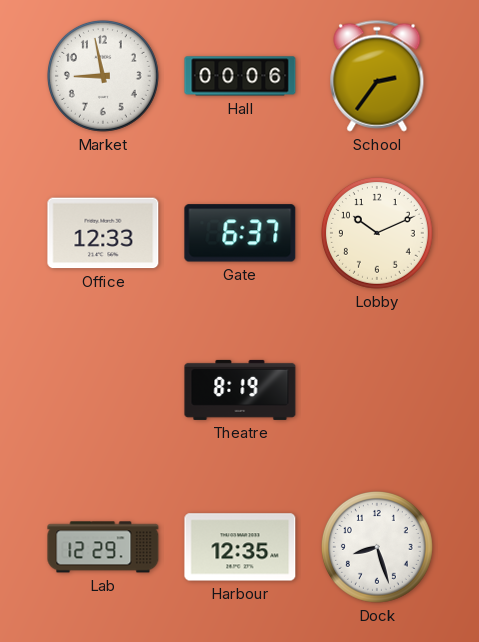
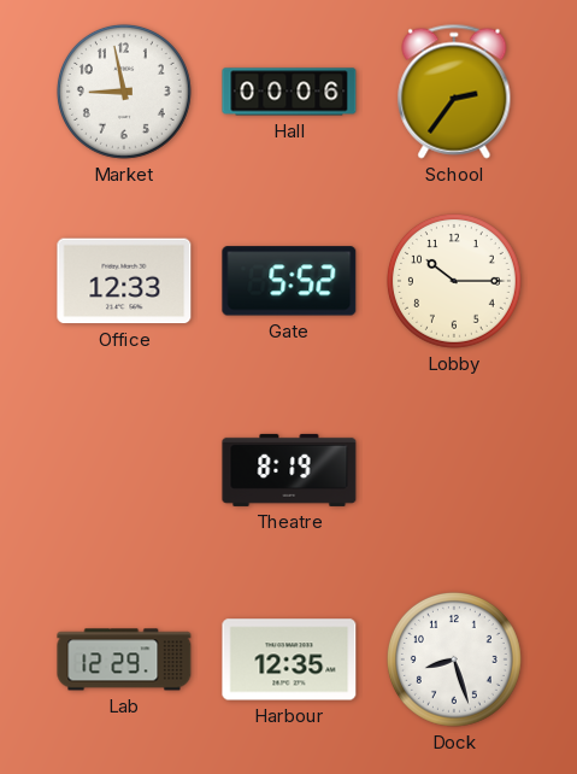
Gate: 6:37 -> 5:52 (289, 281)
Lobby: 10:11 -> 10:15 (454, 281)
